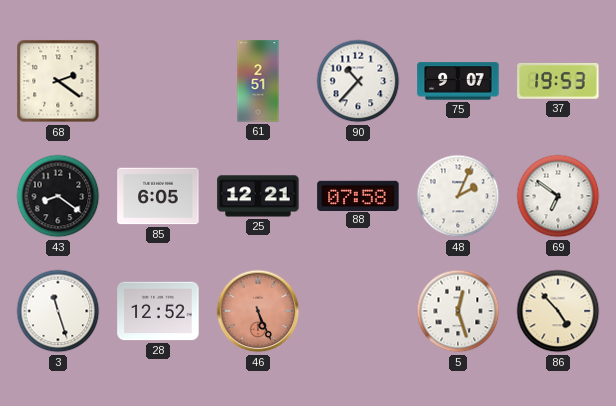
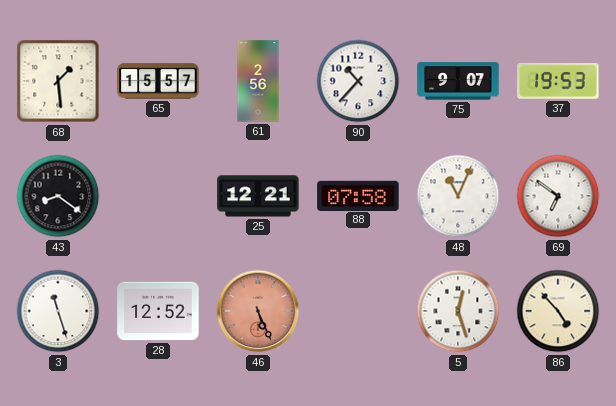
68: 2:21 -> 1:29 (58, 81)
65: none -> 15:57 (158, 81)
61: 2:51 -> 2:56 (258, 81)
85: 6:05 -> none (158, 196)
48: 2:04 -> 11:04 (458, 196)
